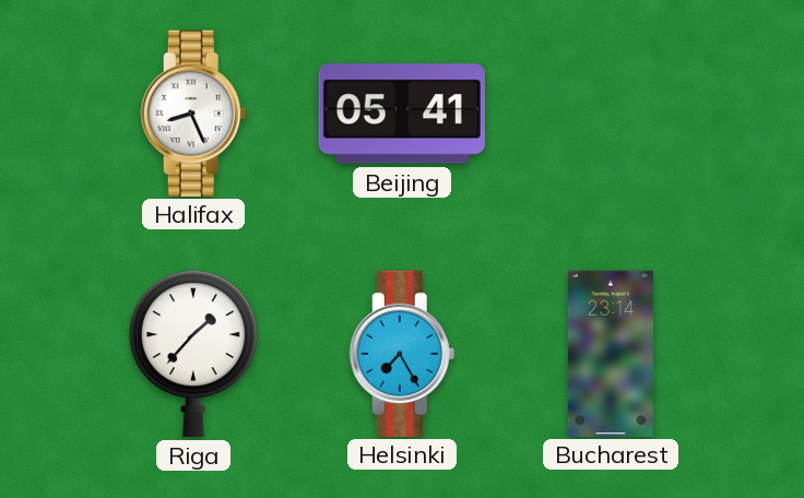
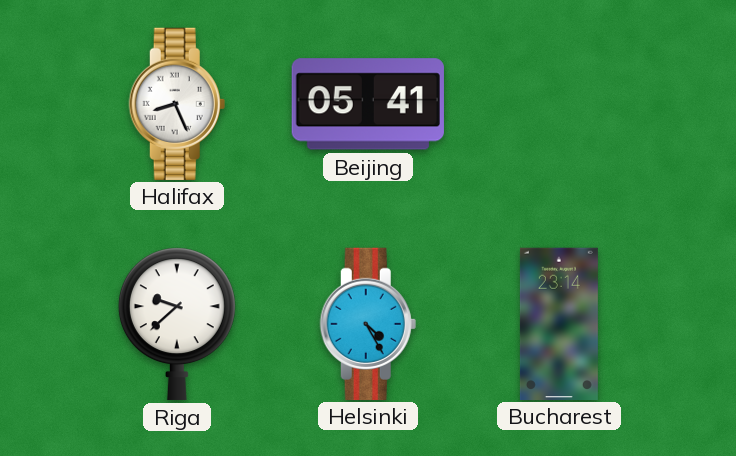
Riga: 1:37 -> 9:38 (177, 324)
Helsinki: 7:25 -> 4:25 (368, 323)
